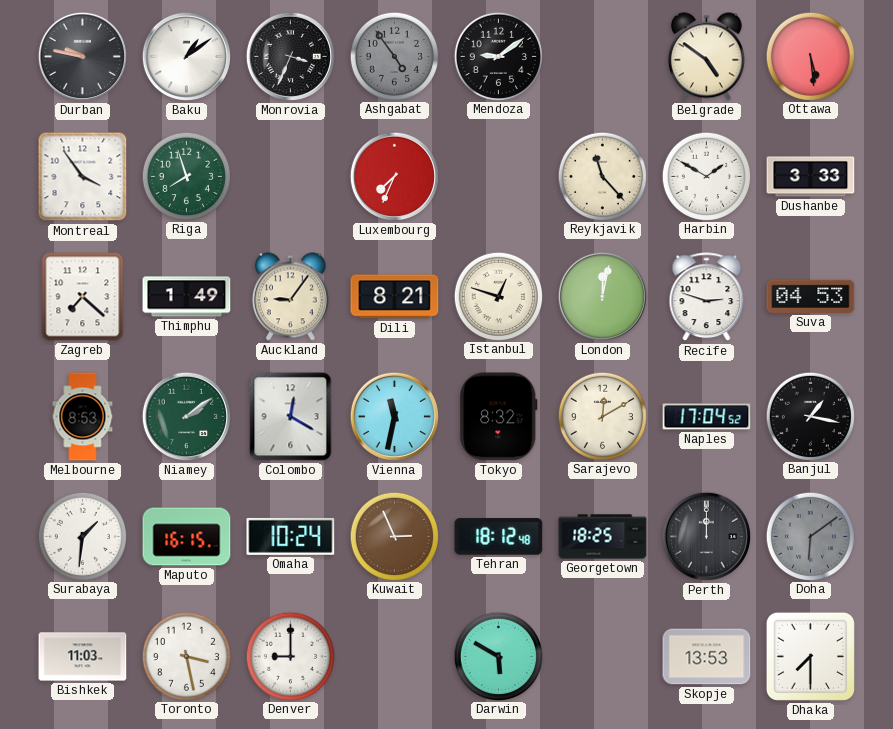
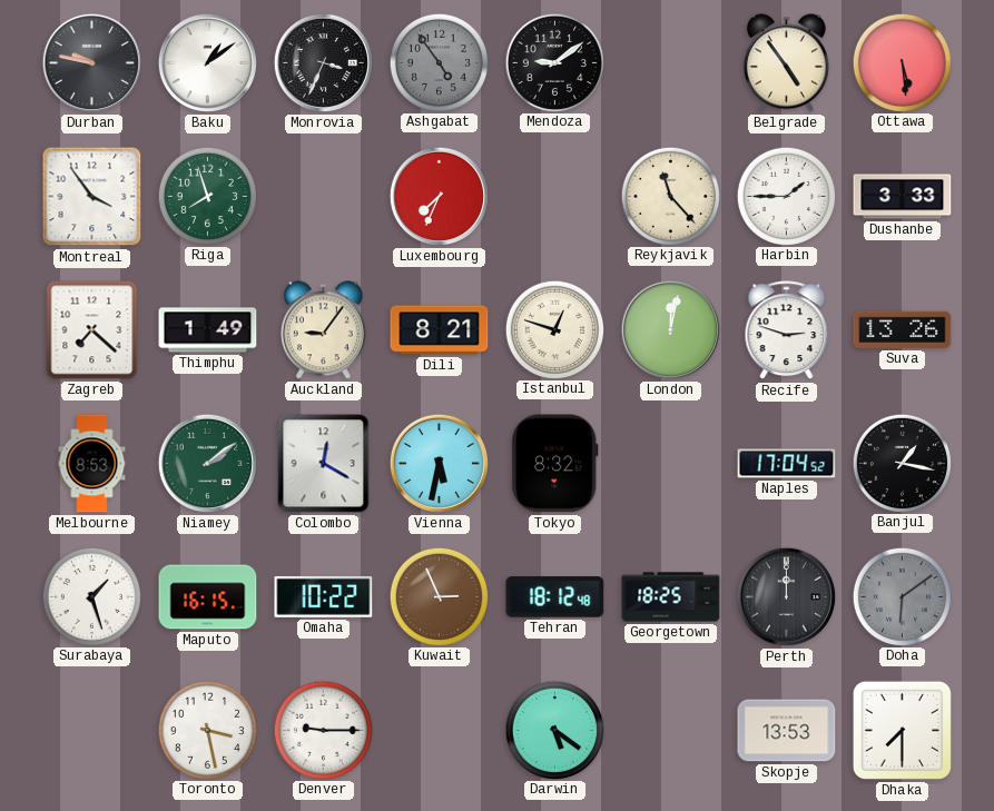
Belgrade: 4:51 -> 4:54 (786, 63)
Harbin: 1:50 -> 1:45 (786, 196)
Suva: 04:53 -> 13:26 (903, 329)
Vienna: 11:32 -> 5:32 (439, 463)
Sarajevo: 12:10 -> none (602, 416)
Surabaya: 1:31 -> 1:27 (91, 596)
Omaha: 10:24 -> 10:22 (324, 596)
Bishkek: 11:03 -> none (83, 657)
Denver: 9:00 -> 9:15 (323, 730)
Darwin: 5:50 -> 5:21 (554, 730)
